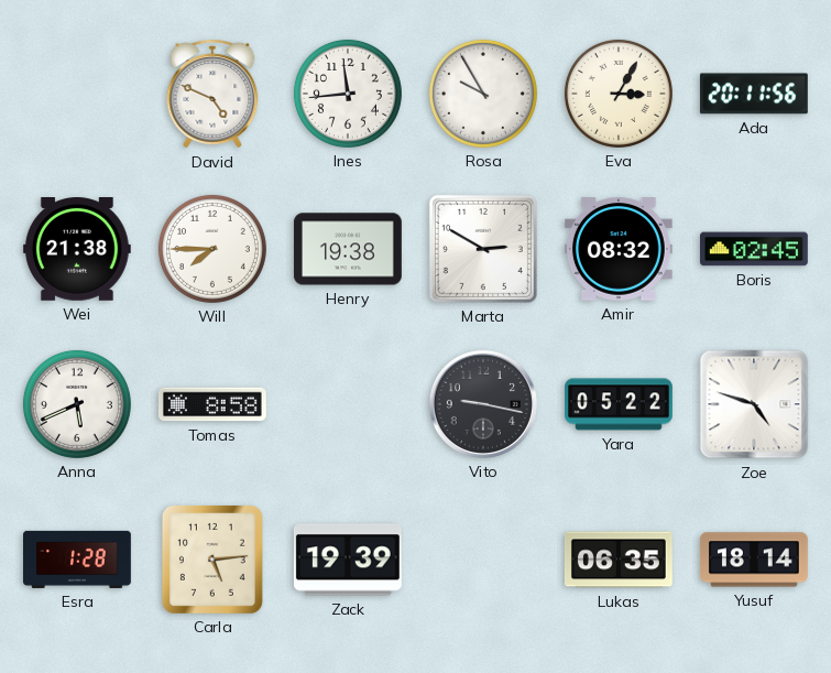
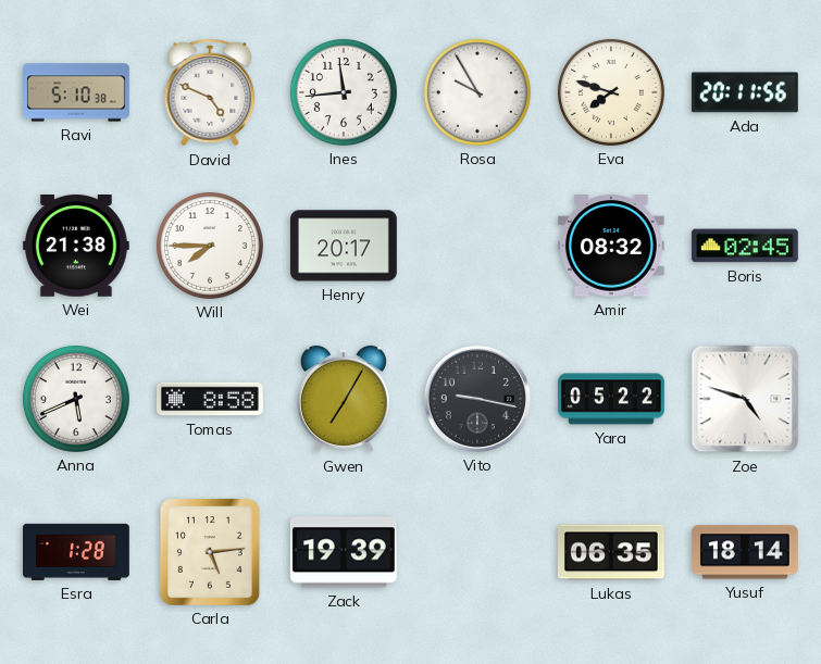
Ravi: none -> 5:10 (77, 92)
Eva: 3:05 -> 7:48 (611, 92)
Henry: 19:38 -> 20:17 (344, 246)
Marta: 2:50 -> none (483, 249)
Gwen: none -> 7:05 (344, 399)
